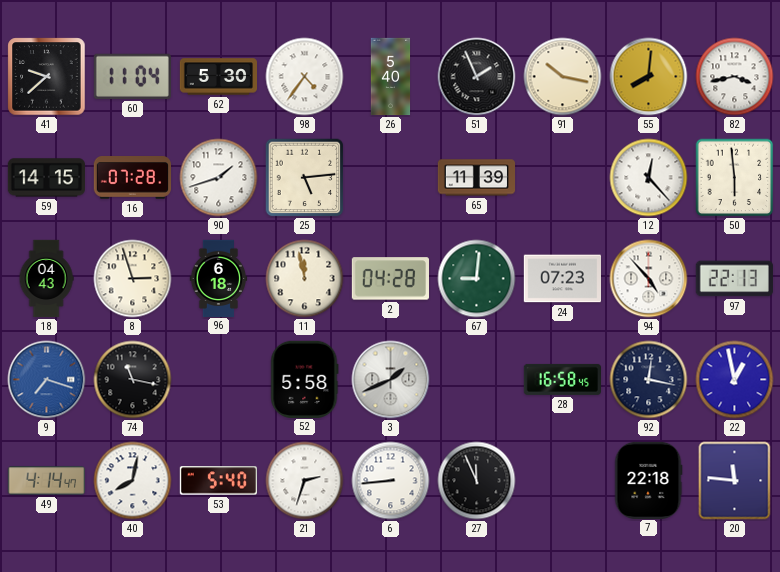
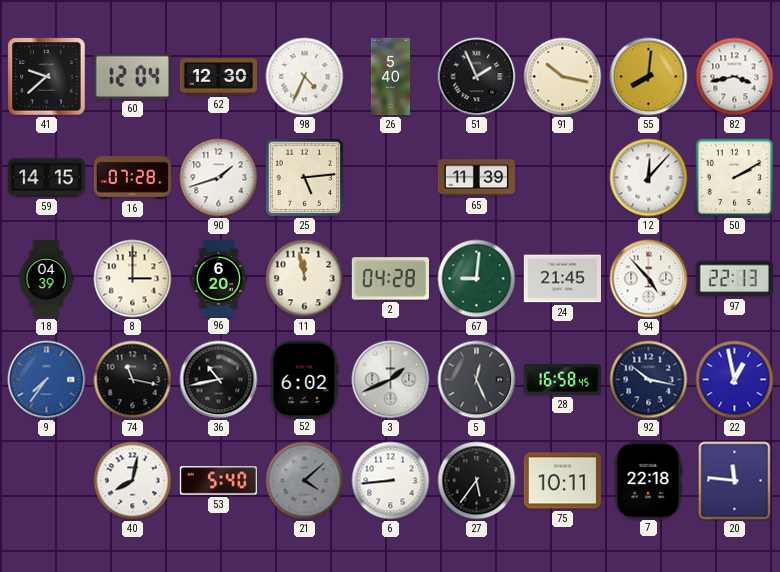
60: 11:04 -> 12:04 (132, 76)
62: 5:30 -> 12:30 (219, 77)
98: 4:36 -> 4:34 (305, 77)
12: 12:23 -> 12:07 (649, 178)
50: 5:59 -> 2:10 (735, 178)
18: 04:43 -> 04:39 (46, 279)
8: 2:57 -> 3:00 (133, 279)
96: 6:18 -> 6:20 (219, 278)
24: 07:23 -> 21:45 (562, 279)
9: 7:18 -> 7:36 (47, 380)
36: none -> 10:43 (219, 380)
52: 5:58 -> 6:02 (305, 379)
5: none -> 12:26 (477, 380)
92: 12:17 -> 10:17 (649, 380)
49: 4:14 -> none (46, 481)
21: 2:33 -> 4:08 (305, 481)
21 dial: white -> grey (305, 481)
27: 11:56 -> 5:36 (477, 481)
75: none -> 10:11 (562, 481)
